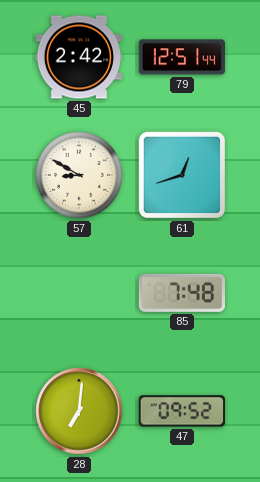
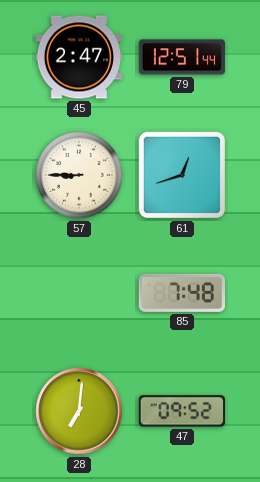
45: 2:42 -> 2:47 (78, 57)
57: 8:50 -> 8:45 (79, 175)
